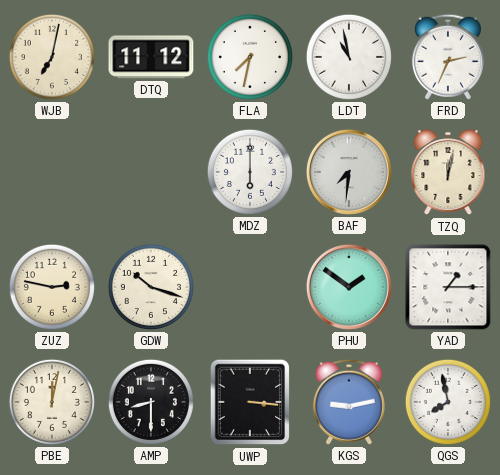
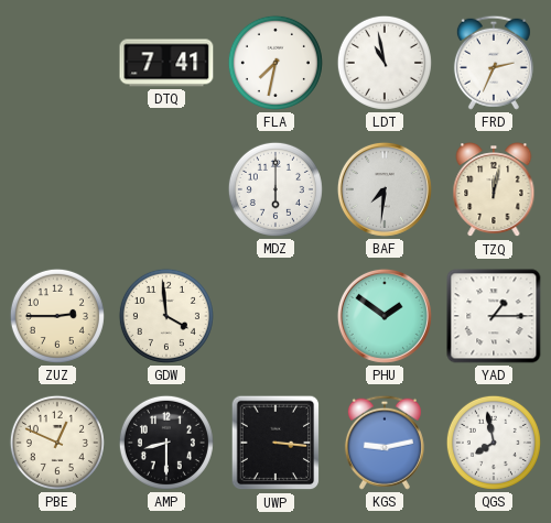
WJB: 7:02 -> none (52, 57)
DTQ: 11:12 -> 7:41 (166, 63)
ZUZ: 2:47 -> 2:45 (57, 316)
GDW: 10:18 -> 3:59 (166, 316)
PBE: 12:02 -> 12:49 (57, 443)
